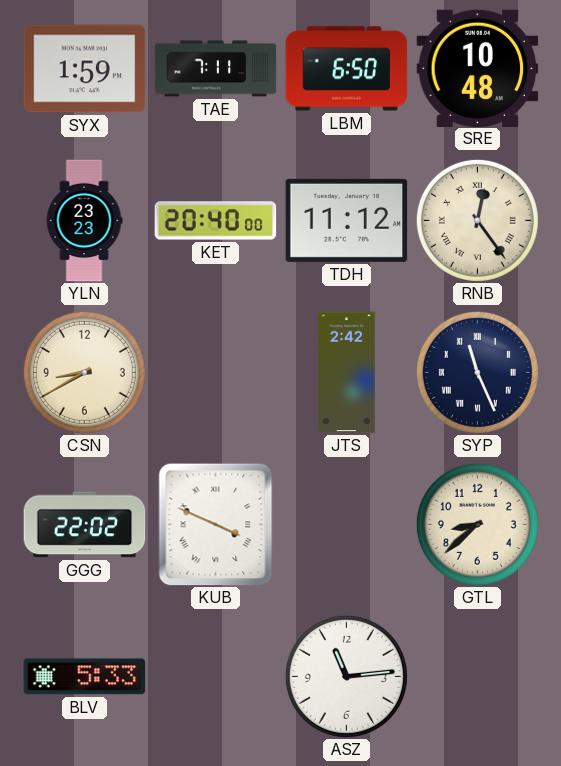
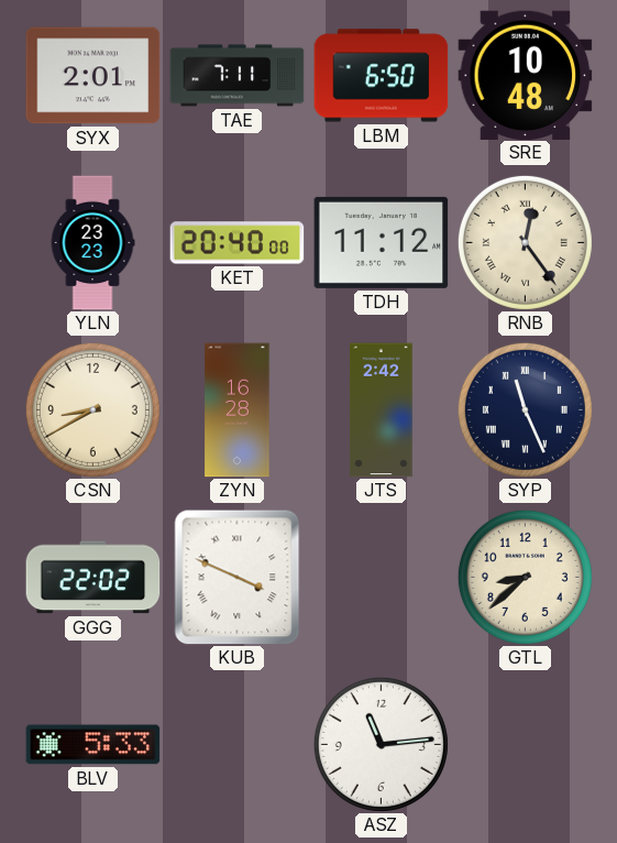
SYX: 1:59 -> 2:01 (93, 76)
ZYN: none -> 16:28 (238, 410)
